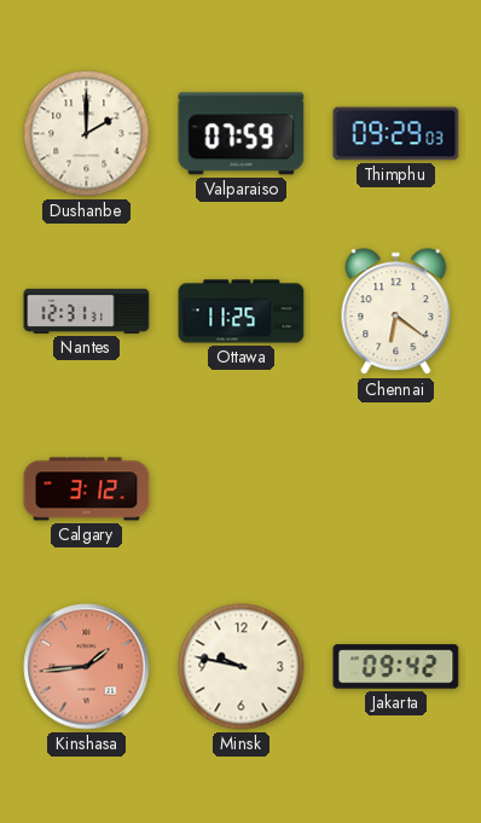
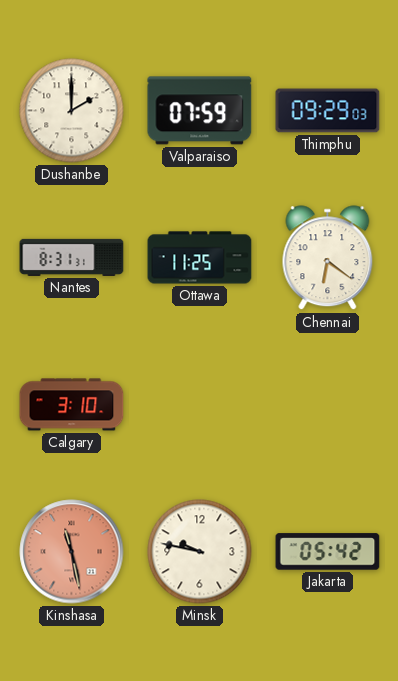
Nantes: 12:31 -> 8:31 (72, 257)
Calgary: 3:12 -> 3:10 (72, 405)
Kinshasa: 1:44 -> 11:28 (72, 552)
Jakarta: 09:42 -> 05:42 (328, 552)
